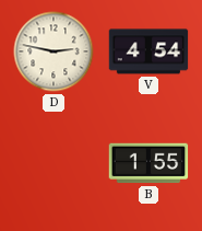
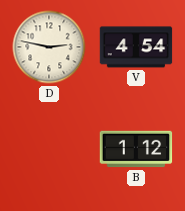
B: 1:55 -> 1:12 (136, 149)
